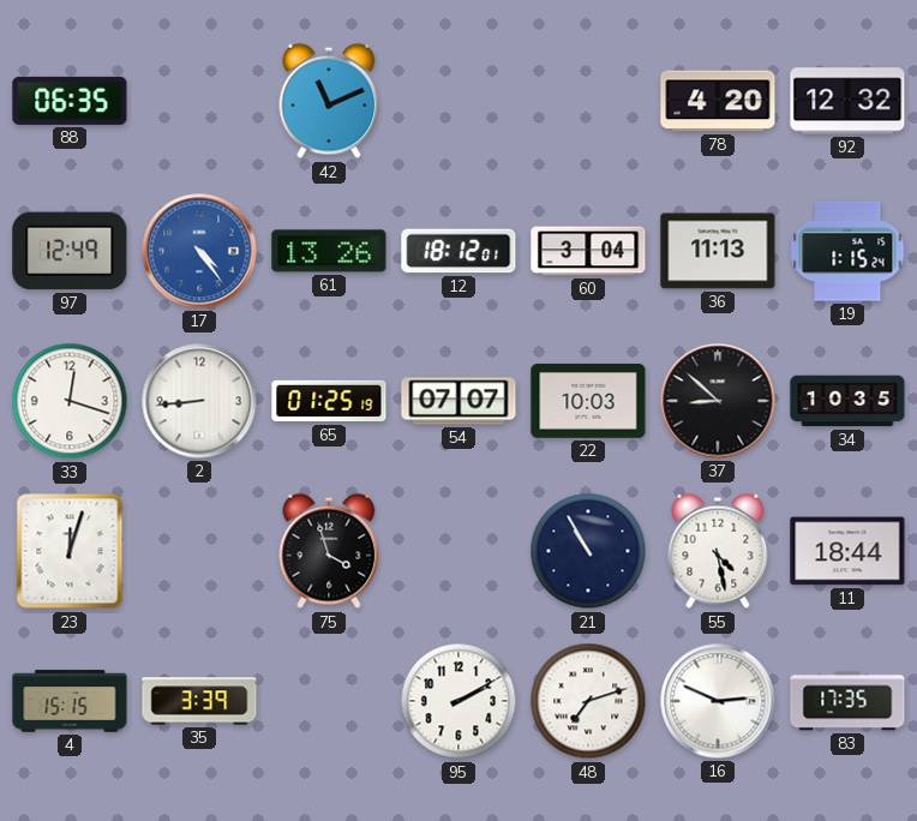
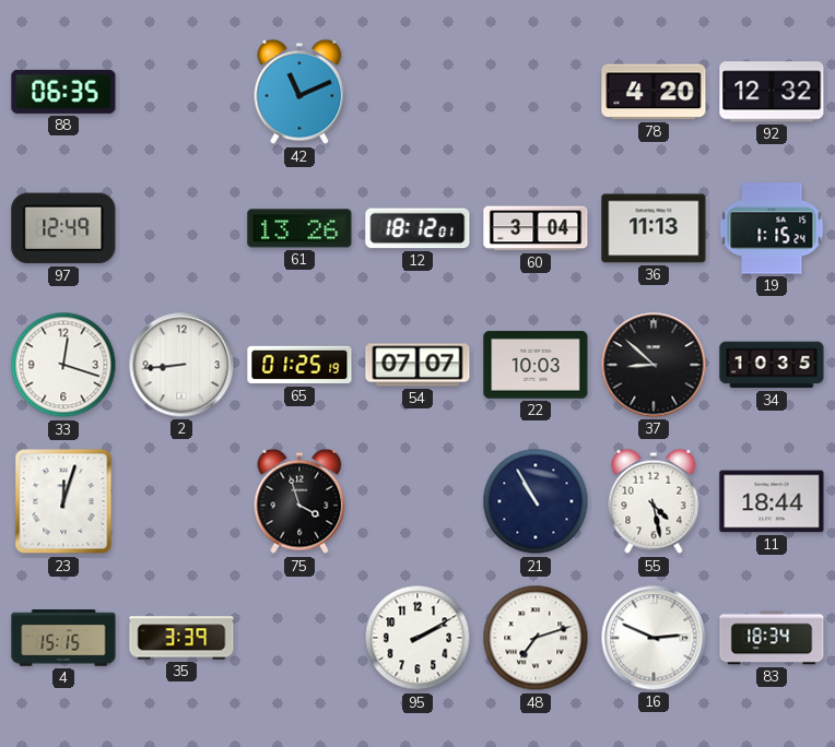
17: 4:24 -> none (199, 251)
83: 17:35 -> 18:34 (772, 638)
